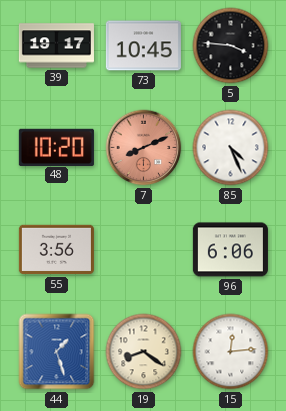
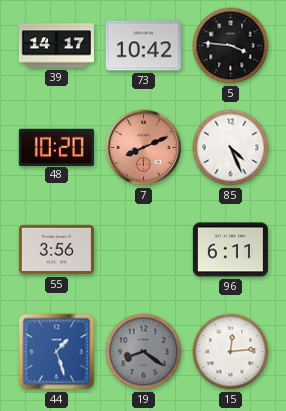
39: 19:17 -> 14:17 (56, 46)
73: 10:45 -> 10:42 (143, 46)
96: 6:06 -> 6:11 (230, 250)
19 dial: cream -> grey (144, 352)
